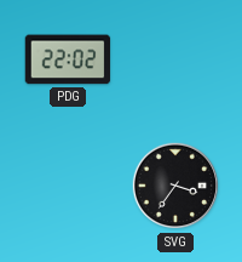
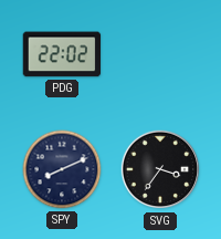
SPY: none -> 8:11 (62, 169)
